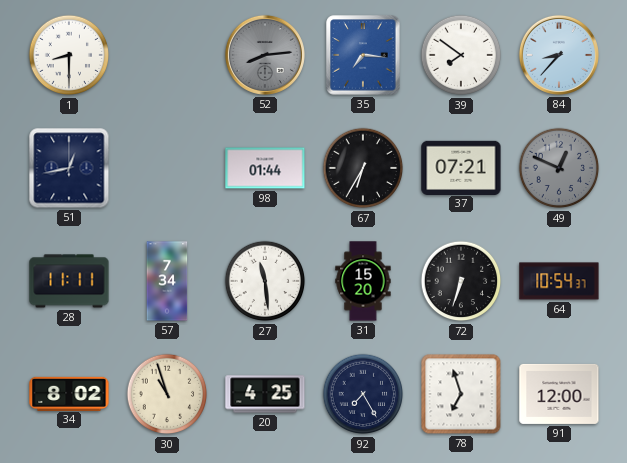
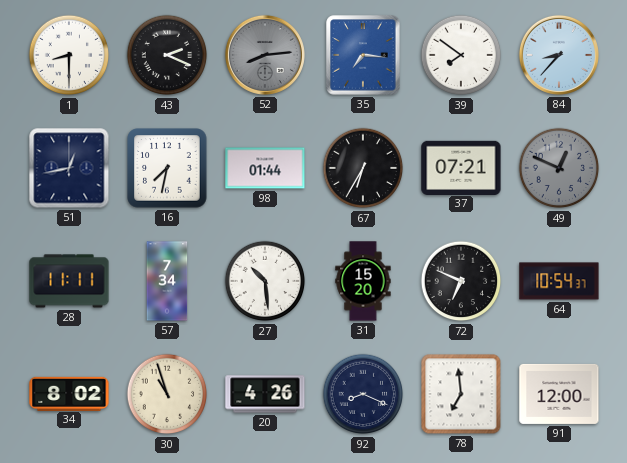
43: none -> 2:19 (167, 55)
16: none -> 7:32 (167, 168)
27: 11:29 -> 10:29 (265, 281)
72: 6:33 -> 6:49 (461, 281)
20: 4:25 -> 4:26 (265, 394)
92: 7:25 -> 8:19 (363, 394)
78: 6:57 -> 6:59 (461, 394)
